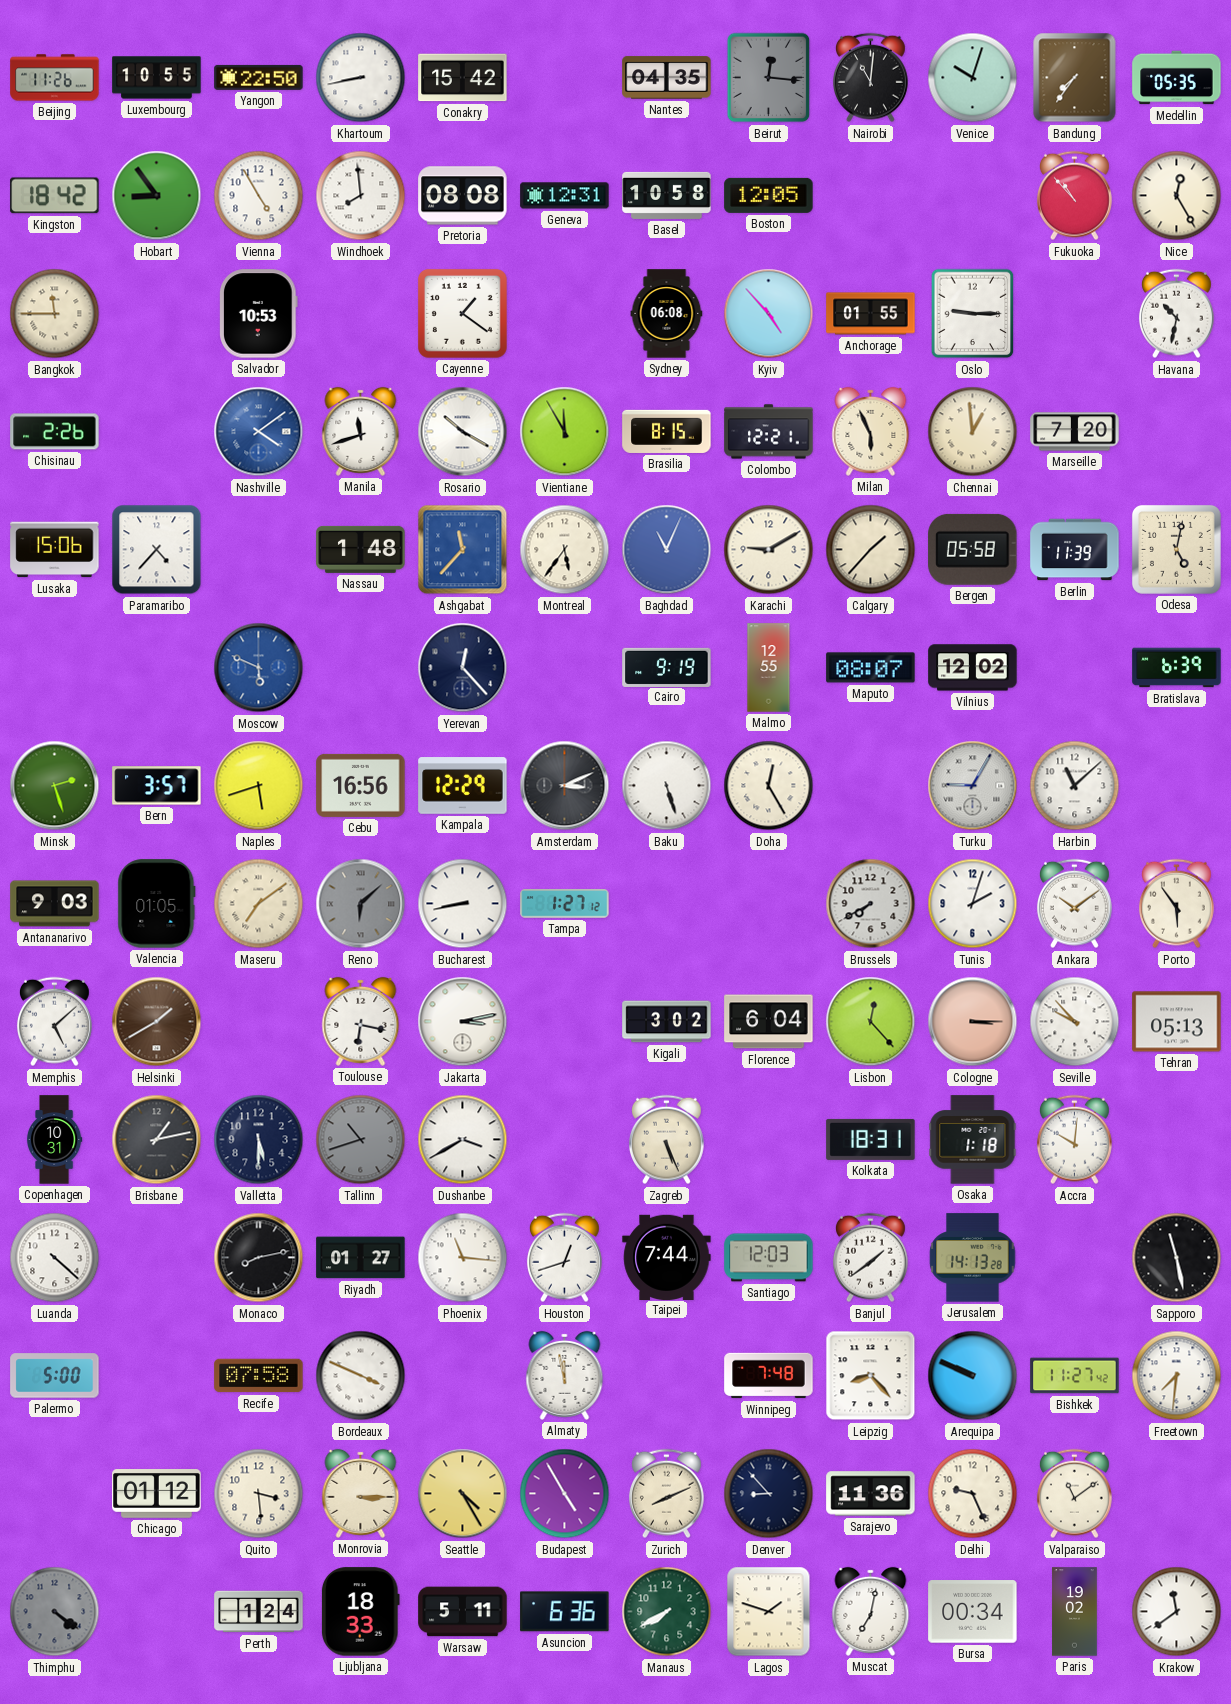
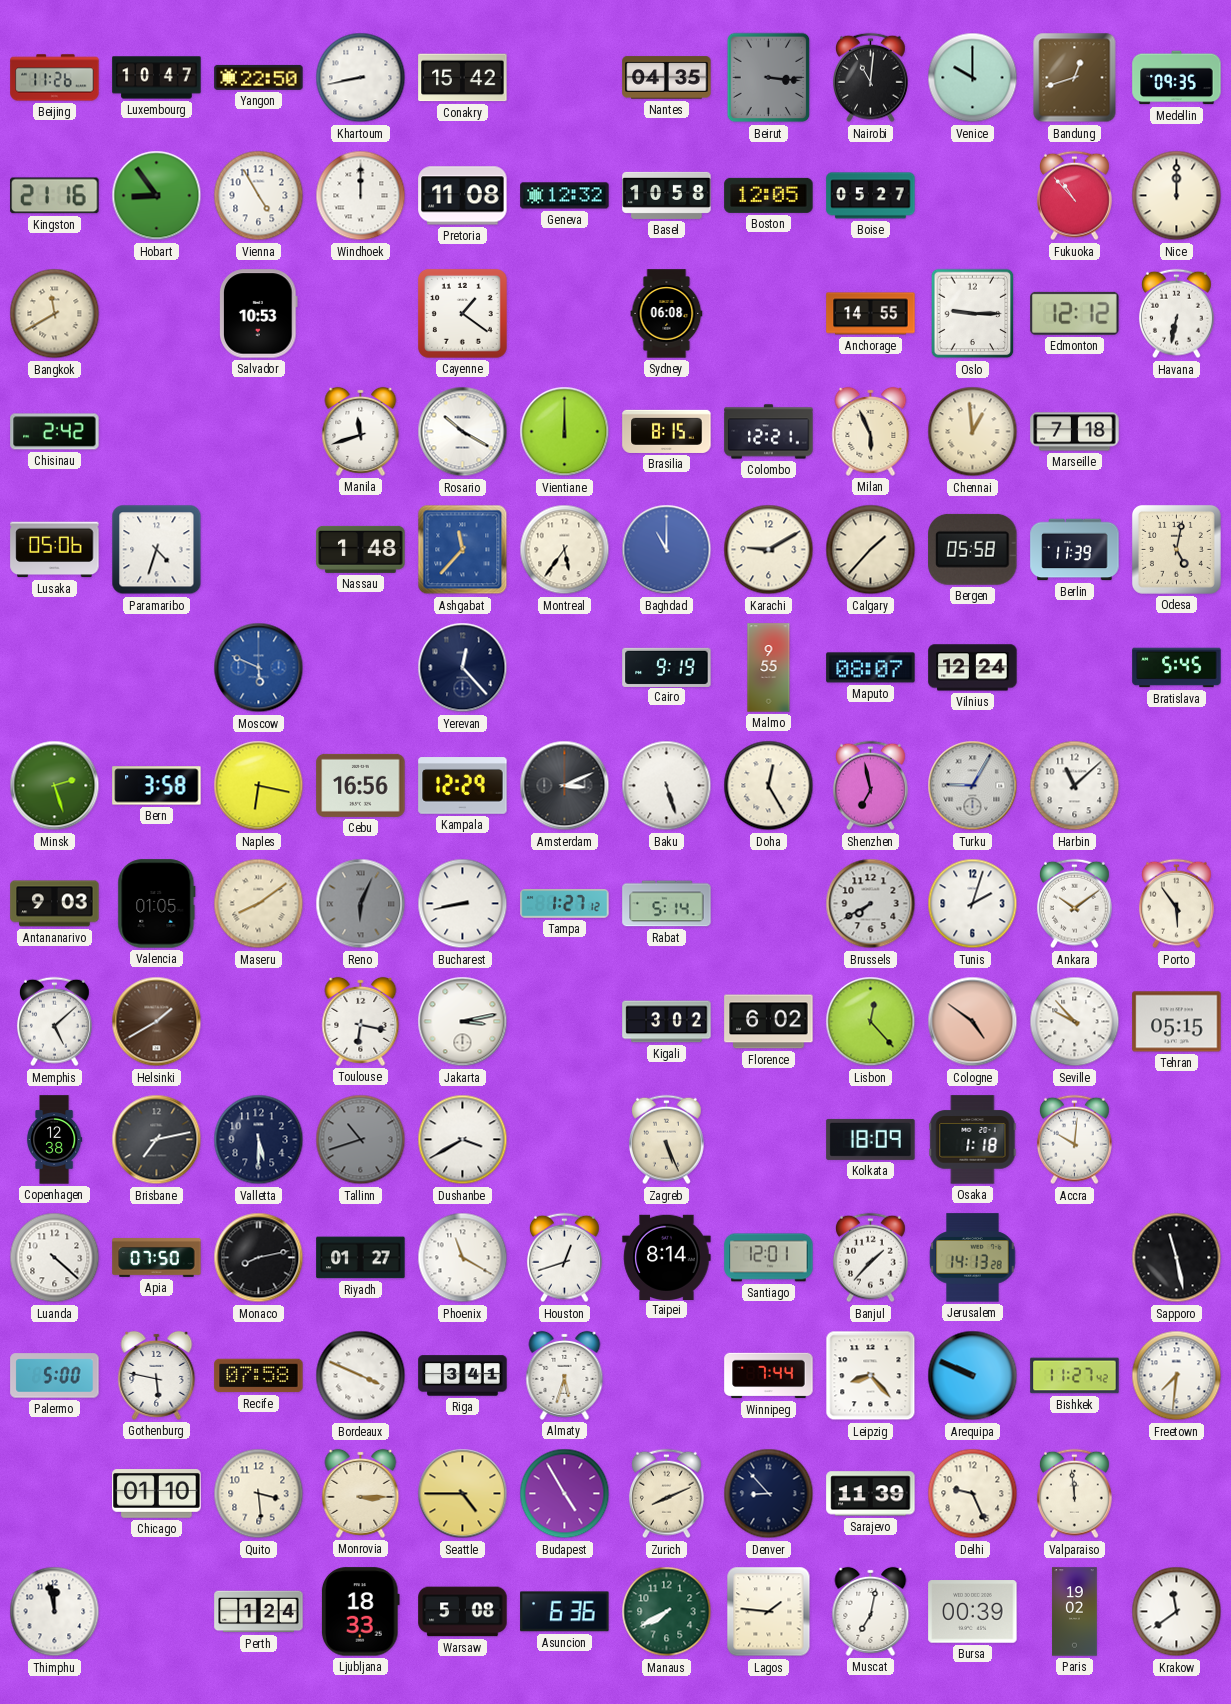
Luxembourg: 10:55 -> 10:47 (157, 78)
Beirut: 12:16 -> 3:16 (769, 78)
Venice: 10:03 -> 10:00 (973, 78)
Bandung: 7:36 -> 12:42 (1075, 78)
Medellin: 05:35 -> 09:35 (1177, 78)
Kingston: 18:42 -> 21:16 (55, 196)
Windhoek: 7:59 -> 12:00 (361, 196)
Pretoria: 08:08 -> 11:08 (463, 196)
Geneva: 12:31 -> 12:32 (565, 196)
Boise: none -> 05:27 (871, 196)
Nice: 12:25 -> 12:00 (1177, 196)
Bangkok: 11:45 -> 11:40 (55, 314)
Kyiv: 4:53 -> none (769, 314)
Anchorage: 01:55 -> 14:55 (871, 314)
Edmonton: none -> 12:12 (1075, 313)
Havana: 10:32 -> 6:32 (1176, 314)
Chisinau: 2:26 -> 2:42 (55, 432)
Nashville: 4:09 -> none (259, 432)
Vientiane: 11:55 -> 12:00 (565, 432)
Marseille: 7:20 -> 7:18 (1075, 432)
Lusaka: 15:06 -> 05:06 (55, 550)
Paramaribo: 4:37 -> 4:33 (157, 550)
Baghdad: 11:04 -> 11:00 (667, 550)
Malmo: 12:55 -> 9:55 (769, 668)
Vilnius: 12:02 -> 12:24 (973, 668)
Bratislava: 6:39 -> 5:45 (1177, 668)
Bern: 3:57 -> 3:58 (157, 786)
Naples: 5:42 -> 6:17 (259, 786)
Shenzhen: none -> 6:58 (870, 786)
Maseru: 7:09 -> 8:09 (259, 904)
Reno: 6:08 -> 6:04 (361, 904)
Rabat: none -> 5:14 (667, 904)
Florence: 6:04 -> 6:02 (769, 1022)
Cologne: 3:15 -> 4:51 (973, 1022)
Tehran: 05:13 -> 05:15 (1177, 1022)
Copenhagen: 10:31 -> 12:38 (54, 1140)
Brisbane: 1:13 -> 7:13 (157, 1140)
Kolkata: 18:31 -> 18:09 (871, 1139)
Apia: none -> 07:50 (157, 1258)
Phoenix: 11:16 -> 11:20 (463, 1258)
Taipei: 7:44 -> 8:14 (667, 1257)
Santiago: 12:03 -> 12:01 (769, 1258)
Banjul: 1:39 -> 1:37 (870, 1258)
Gothenburg: none -> 5:47 (157, 1375)
Riga: none -> 3:41 (463, 1376)
Almaty: 11:58 -> 5:33 (565, 1375)
Winnipeg: 7:48 -> 7:44 (769, 1376)
Chicago: 01:12 -> 01:10 (157, 1494)
Seattle: 4:25 -> 4:45 (463, 1494)
Sarajevo: 11:36 -> 11:39 (871, 1494)
Valparaiso: 11:09 -> 11:59 (1074, 1494)
Thimphu: 4:21 -> 11:58 (55, 1612)
Thimphu dial: grey -> white (55, 1612)
Warsaw: 5:11 -> 5:08 (463, 1612)
Lagos: 1:48 -> 1:46 (769, 1612)
Bursa: 00:34 -> 00:39 (973, 1612)
